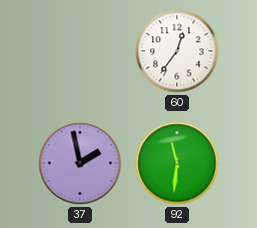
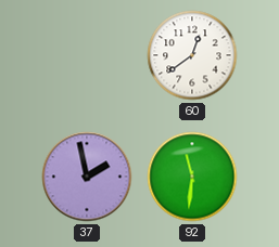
60: 12:36 -> 12:39 (192, 55)
